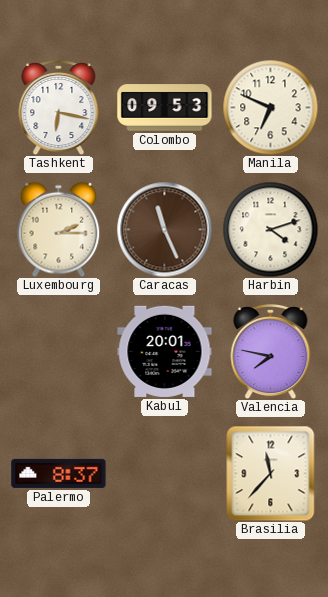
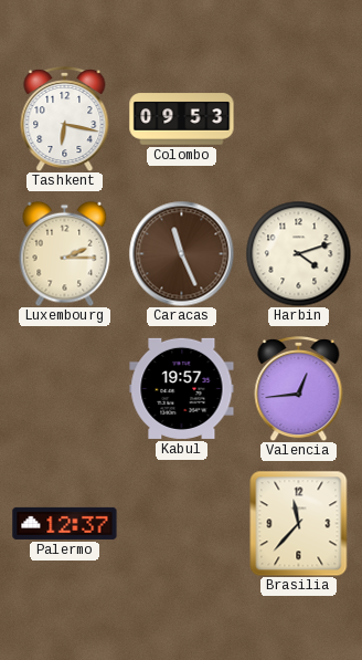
Manila: 6:49 -> none (270, 107)
Kabul: 20:01 -> 19:57 (182, 388)
Valencia: 7:47 -> 12:44 (299, 388)
Palermo: 8:37 -> 12:37 (65, 523)
